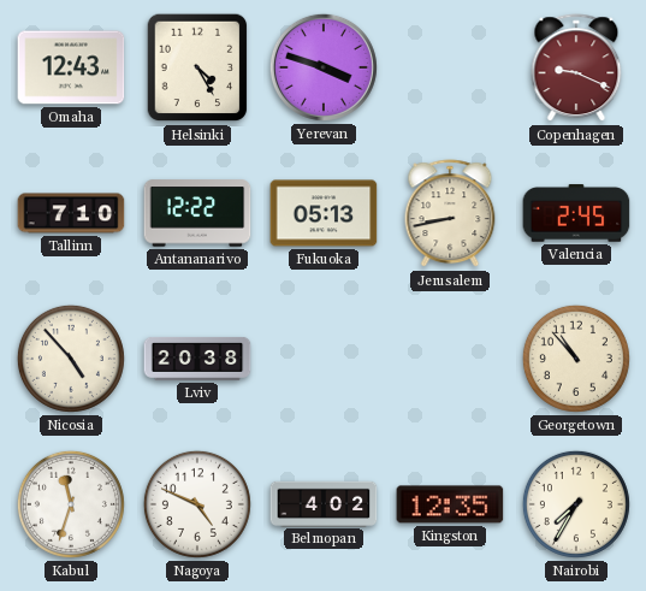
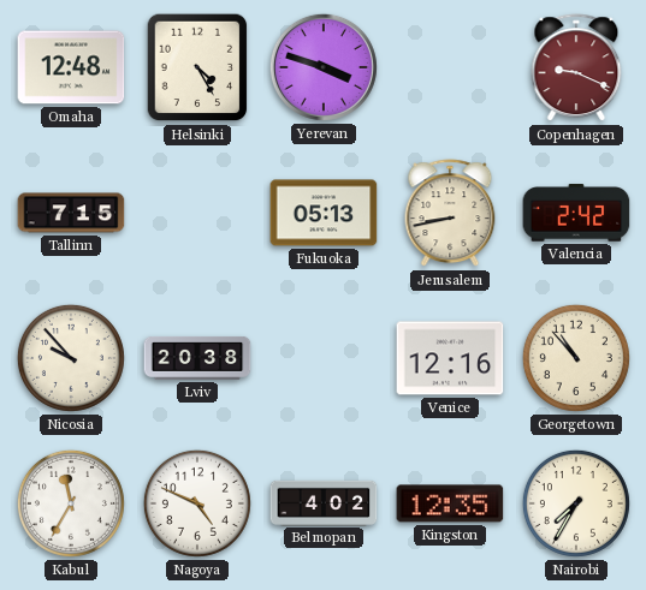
Omaha: 12:43 -> 12:48 (71, 67)
Tallinn: 7:10 -> 7:15 (71, 213)
Antananarivo: 12:22 -> none (197, 213)
Valencia: 2:45 -> 2:42 (576, 213)
Nicosia: 4:53 -> 9:53 (71, 358)
Venice: none -> 12:16 (450, 358)
Kabul: 11:33 -> 11:35 (71, 503)
